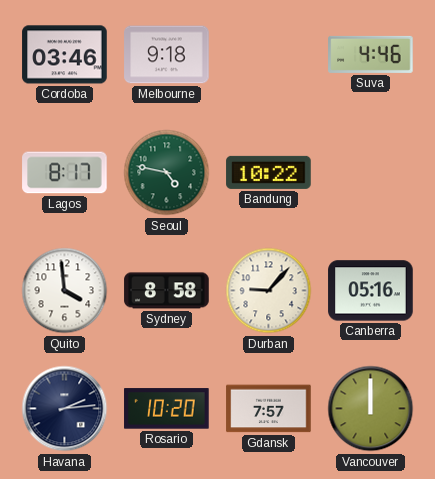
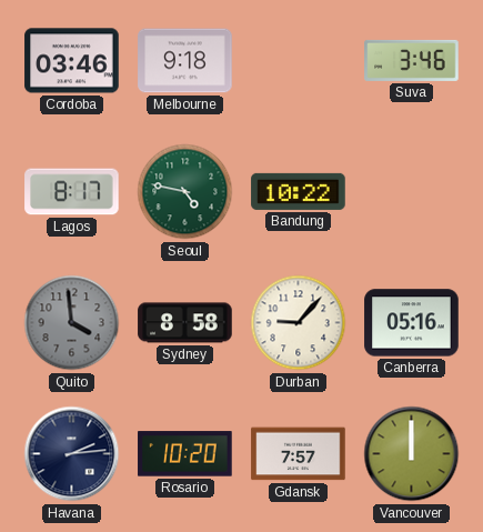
Suva: 4:46 -> 3:46 (412, 60)
Quito dial: white -> grey (72, 323)
